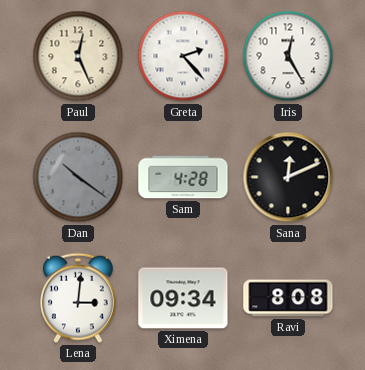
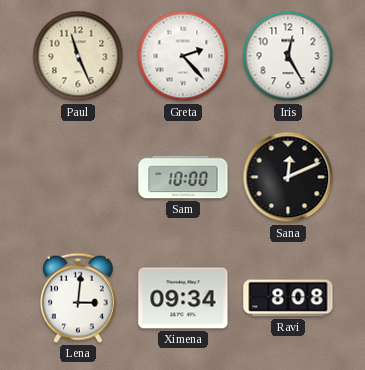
Paul: 12:26 -> 11:26 (78, 56)
Dan: 10:21 -> none (78, 177)
Sam: 4:28 -> 10:00 (183, 177)
